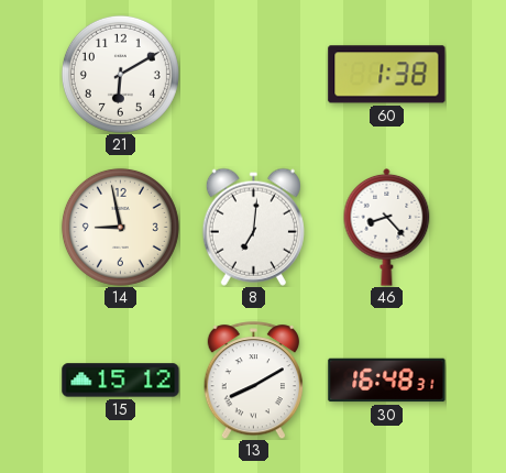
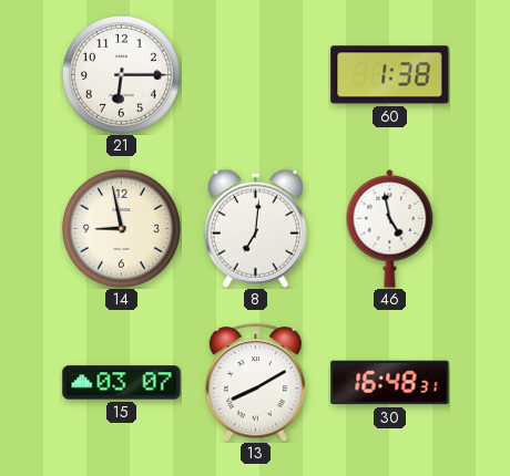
21: 6:10 -> 6:15 (121, 74)
46: 8:23 -> 4:58 (390, 228)
15: 15:12 -> 03:07 (122, 383)
